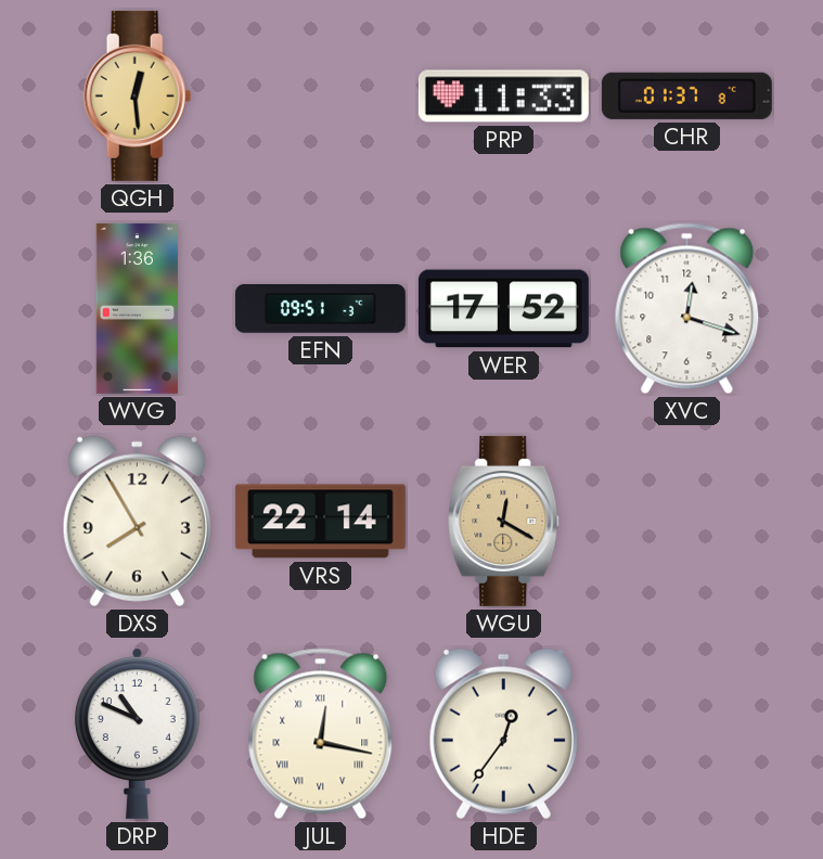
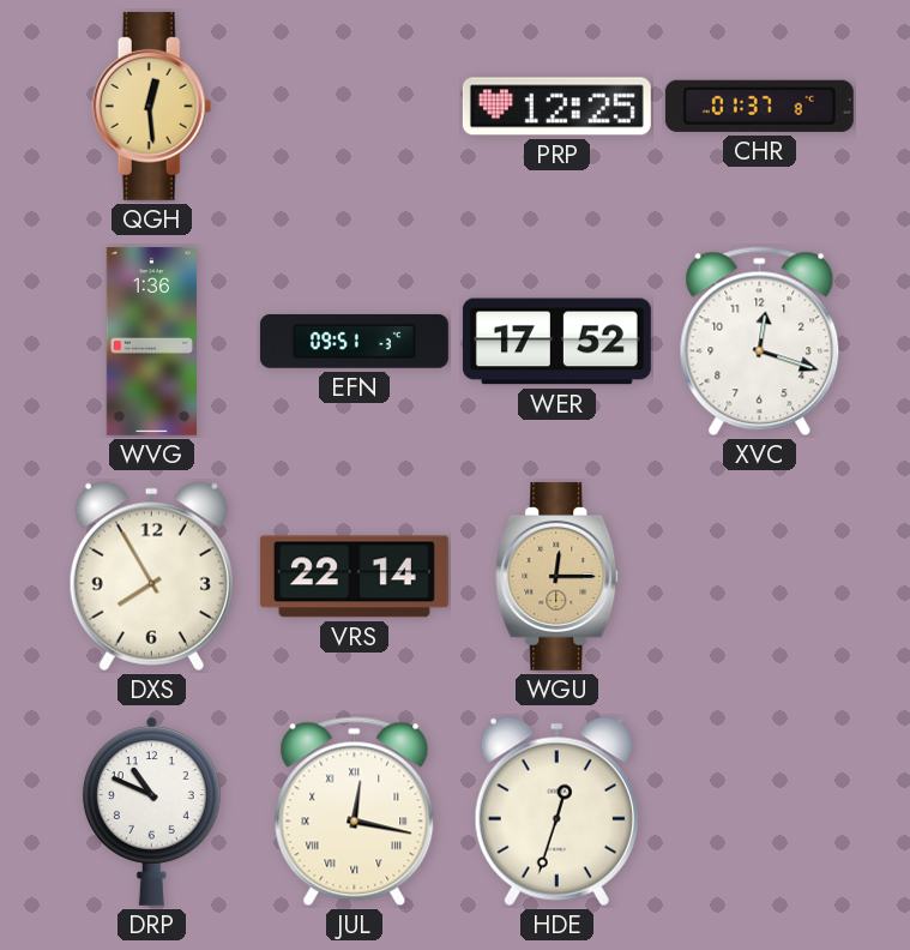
PRP: 11:33 -> 12:25 (556, 107)
WGU: 12:20 -> 12:15 (558, 576)
HDE: 12:36 -> 12:33 (556, 811)
